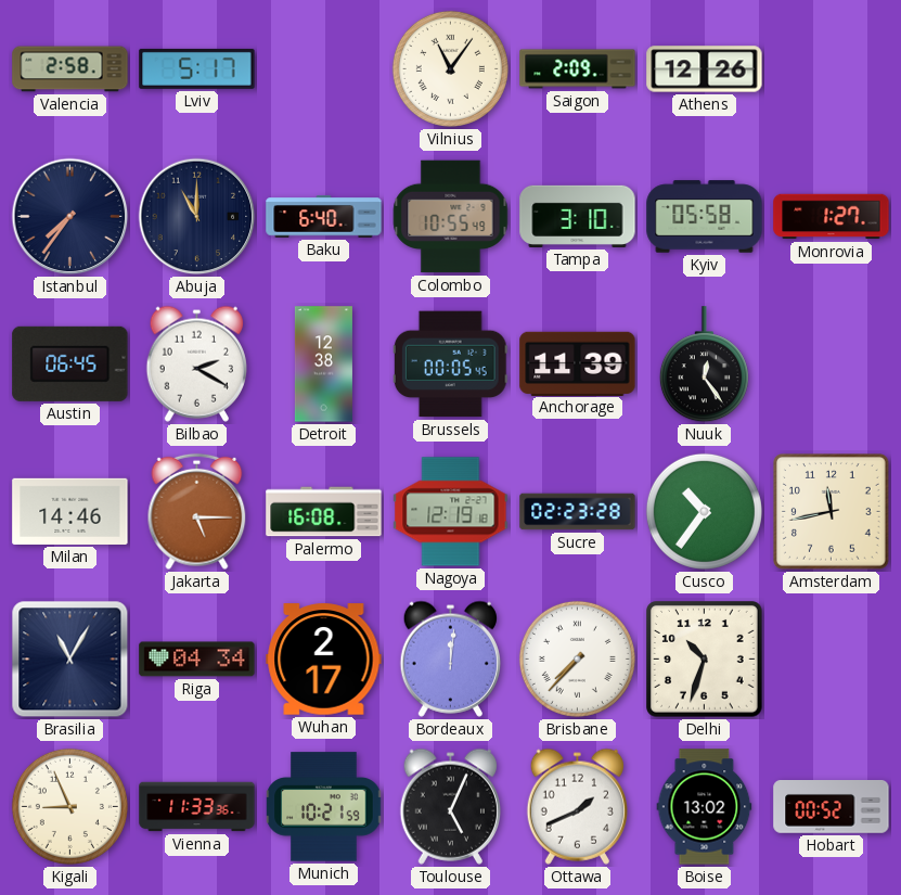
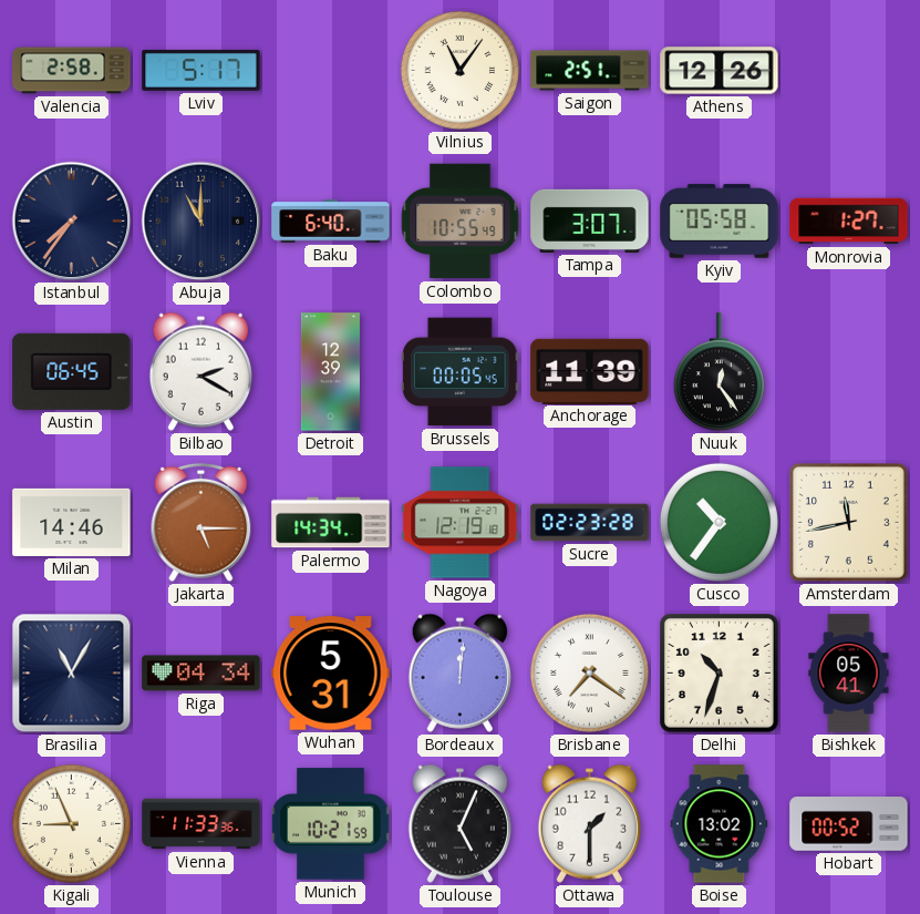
Saigon: 2:09 -> 2:51 (590, 71)
Tampa: 3:10 -> 3:07 (590, 220)
Detroit: 12:38 -> 12:39 (330, 372)
Palermo: 16:08 -> 14:34 (331, 523)
Wuhan: 2:17 -> 5:31 (331, 674)
Brisbane: 7:37 -> 7:21 (589, 672)
Bishkek: none -> 05:41 (849, 674)
Ottawa: 1:41 -> 1:30 (589, 823)
